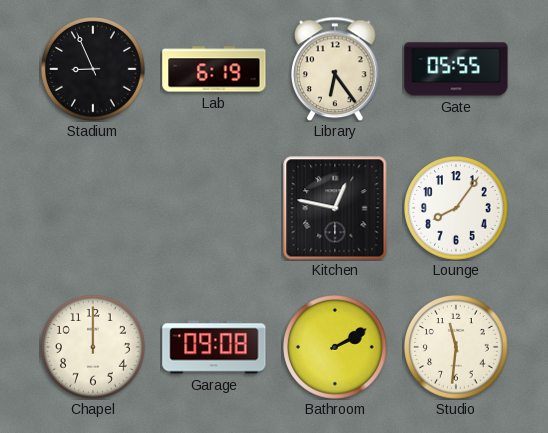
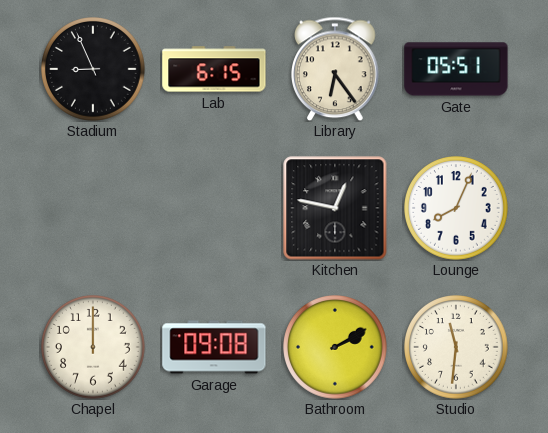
Lab: 6:19 -> 6:15 (214, 69)
Gate: 05:55 -> 05:51 (456, 69)
Lounge: 8:06 -> 8:04 (457, 209)
